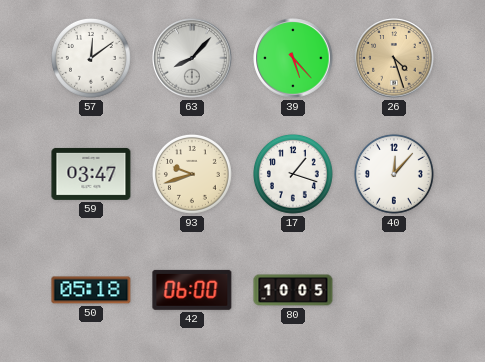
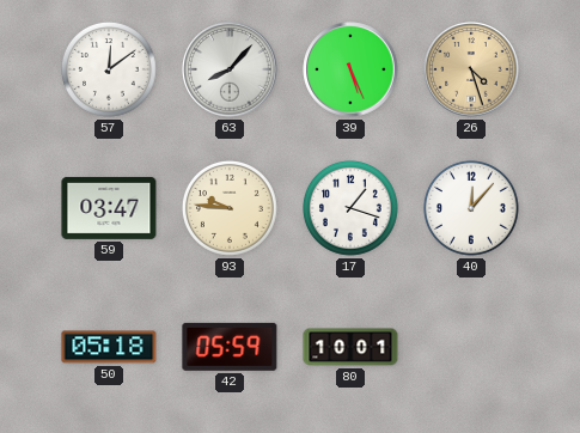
39: 5:23 -> 5:26 (350, 69)
93: 9:42 -> 9:46 (230, 208)
42: 06:00 -> 05:59 (230, 347)
80: 10:05 -> 10:01 (350, 347)
